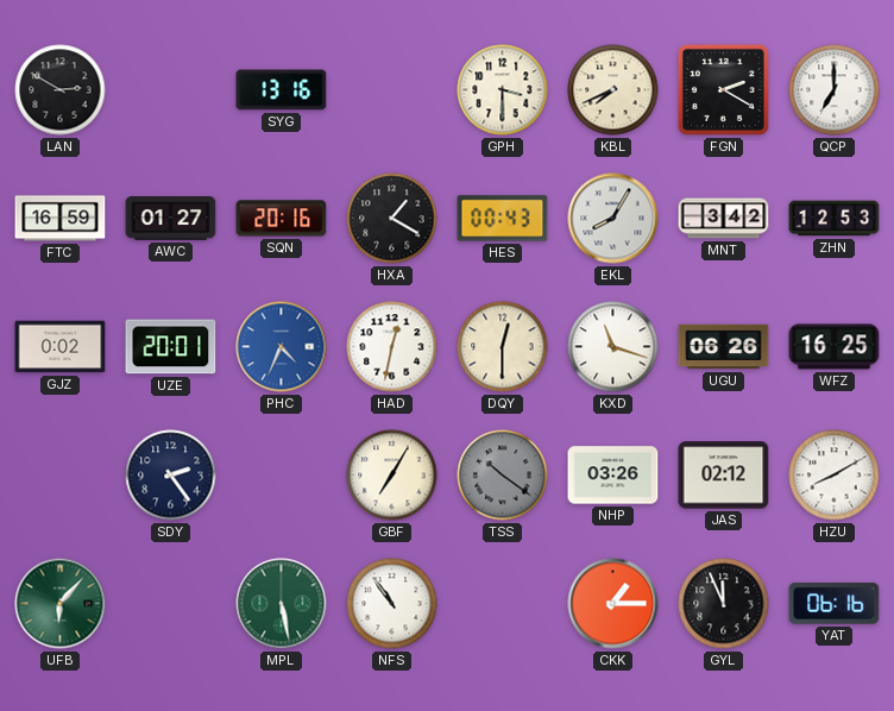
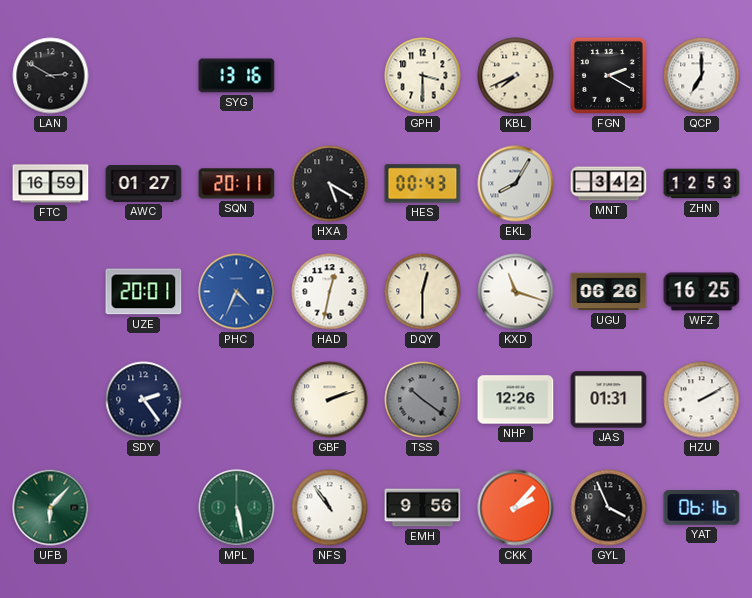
SQN: 20:16 -> 20:11 (237, 184)
HXA: 1:20 -> 5:20 (330, 184)
GJZ: 0:02 -> none (61, 347)
GBF: 7:05 -> 2:12 (330, 400)
NHP: 03:26 -> 12:26 (516, 400)
JAS: 02:12 -> 01:31 (609, 400)
HZU: 8:10 -> 2:10 (702, 400)
EMH: none -> 9:56 (423, 508)
CKK: 1:15 -> 2:07 (516, 508)
GYL: 11:56 -> 3:56 (609, 508)
